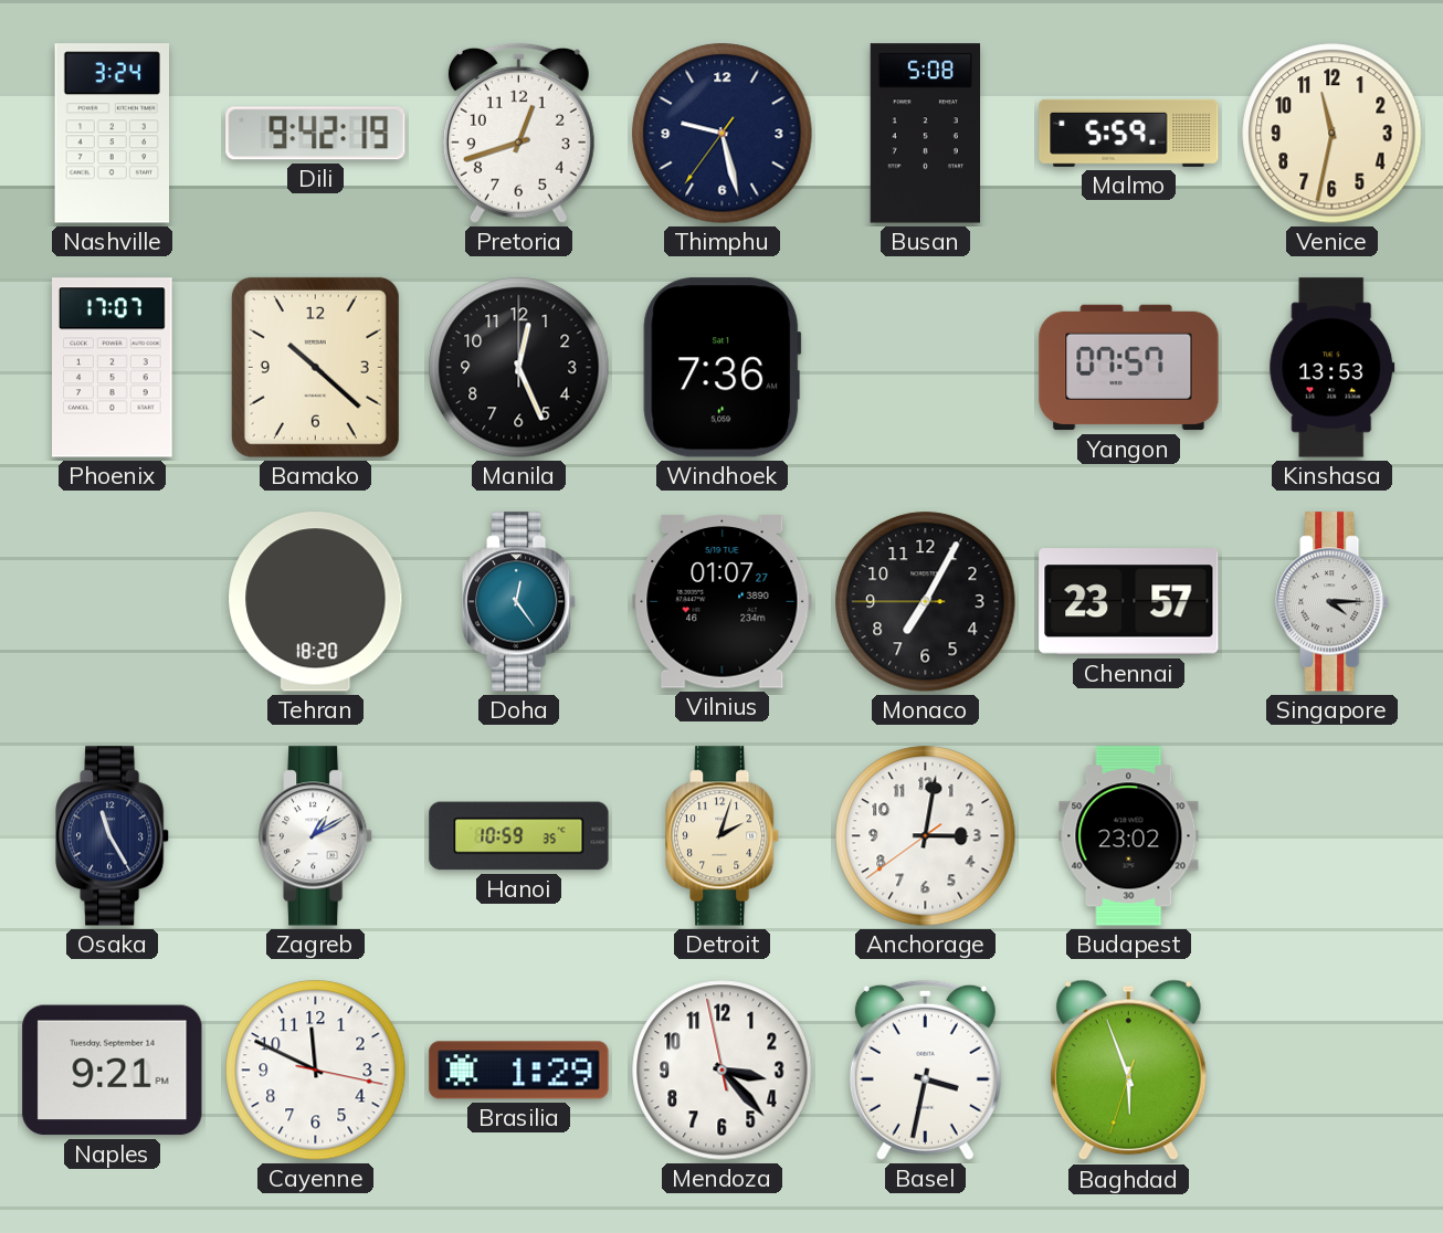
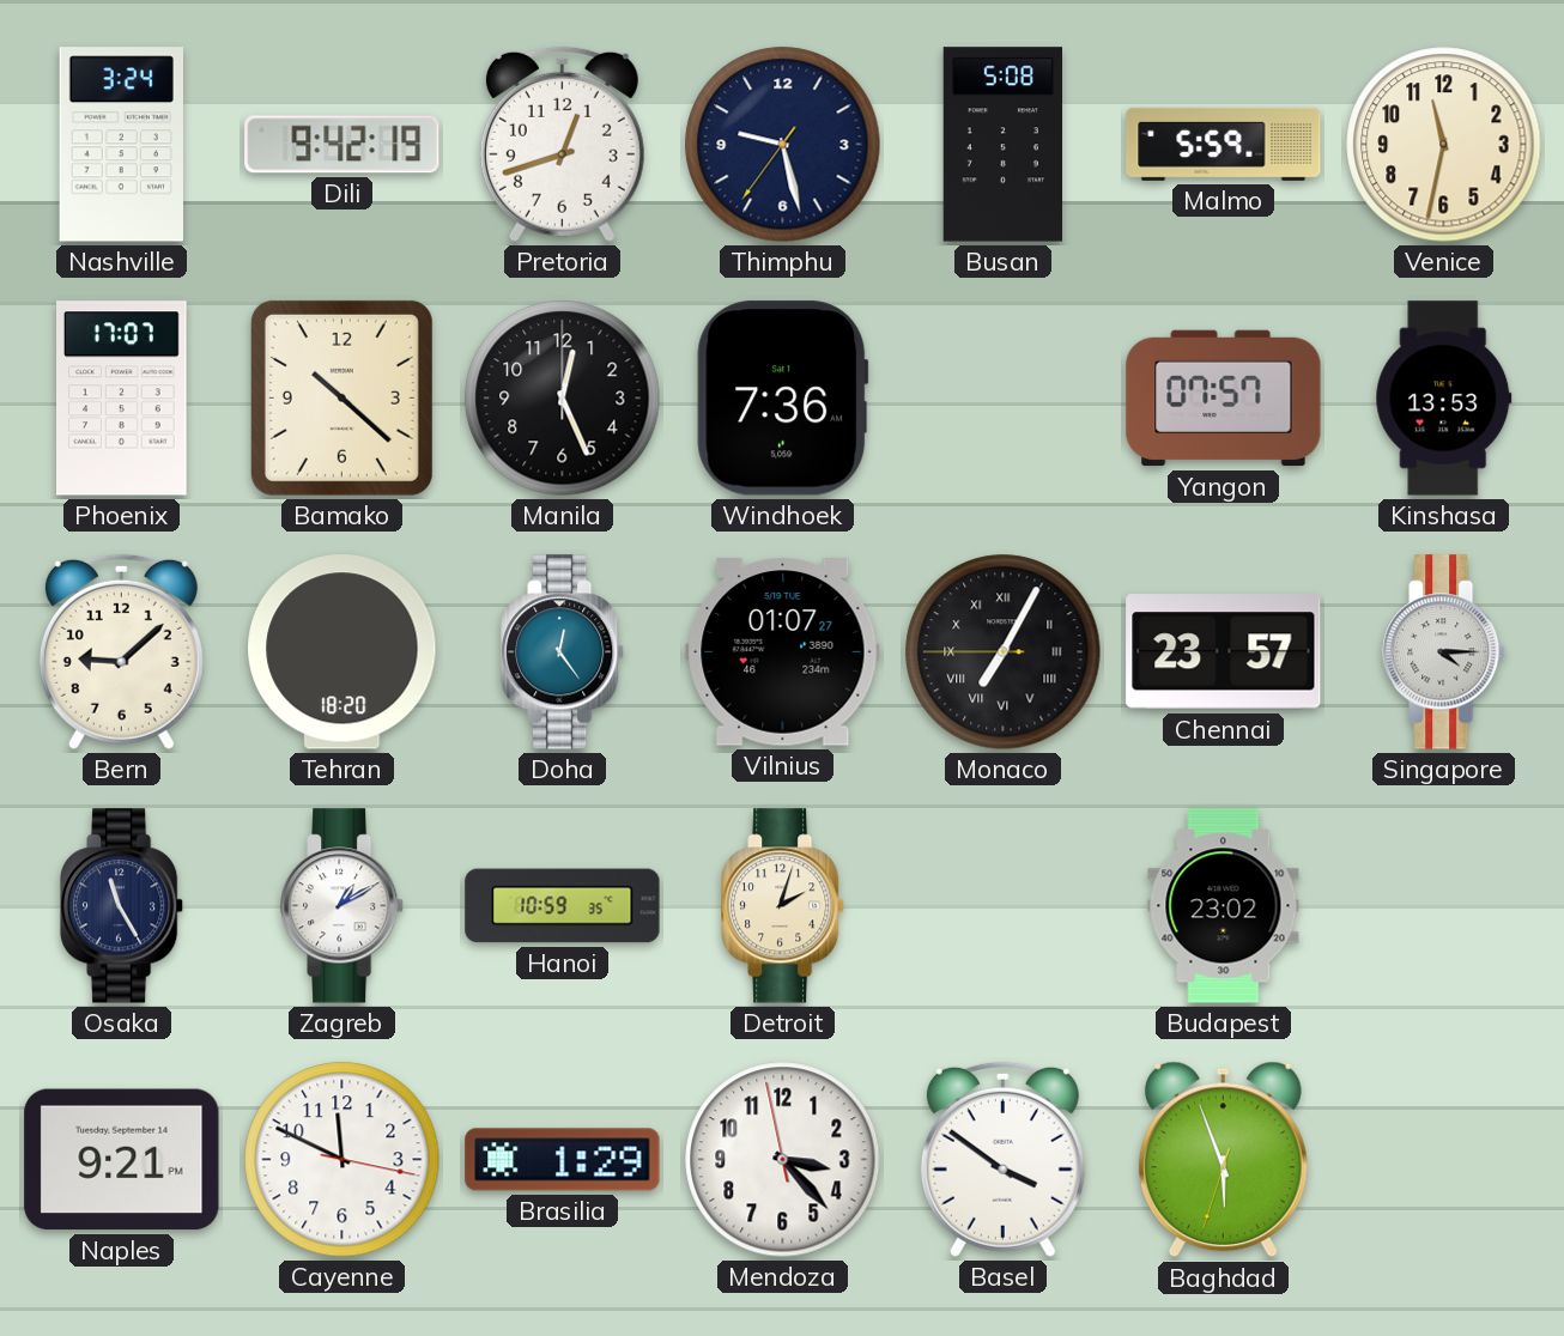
Bern: none -> 9:08 (121, 651)
Monaco numerals: Arabic -> Roman (1004, 652)
Anchorage: 3:01 -> none (926, 836)
Basel: 3:32 -> 3:51 (1002, 1159)
